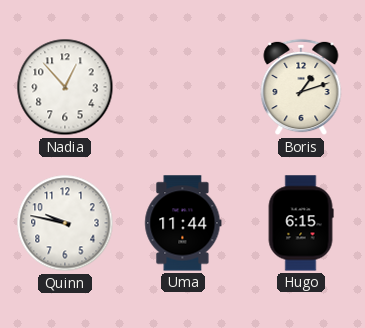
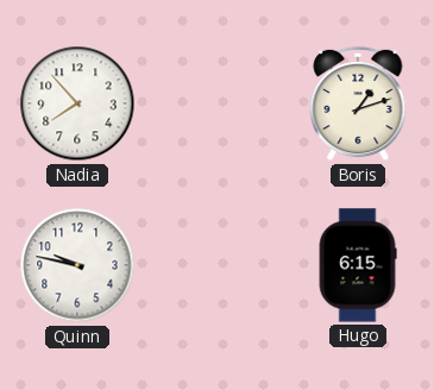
Nadia: 12:53 -> 7:53 (77, 103)
Uma: 11:44 -> none (183, 223)
